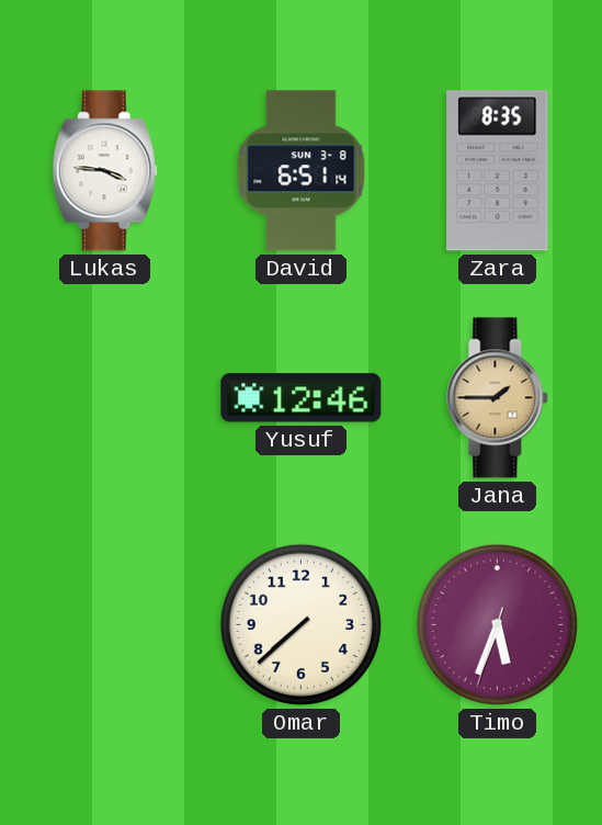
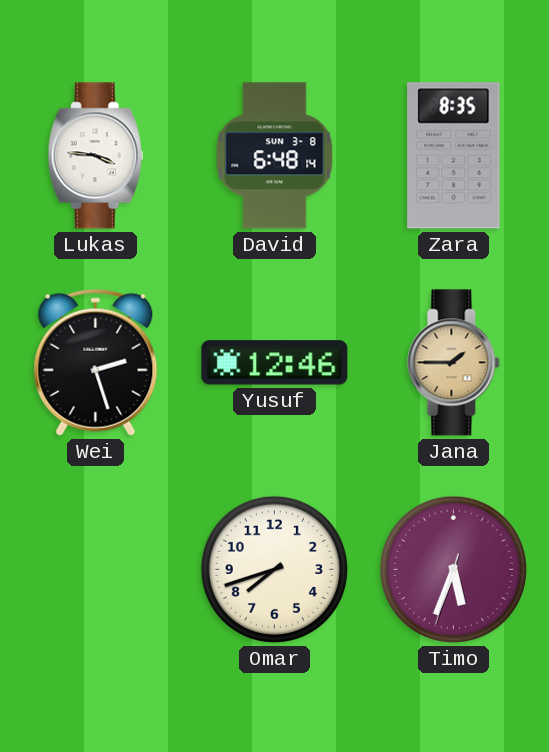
David: 6:51 -> 6:48 (275, 156)
Wei: none -> 2:27 (96, 362)
Omar: 7:38 -> 7:42 (274, 569)
